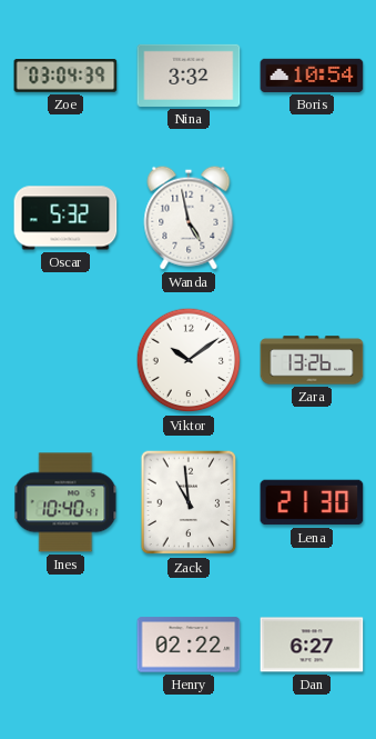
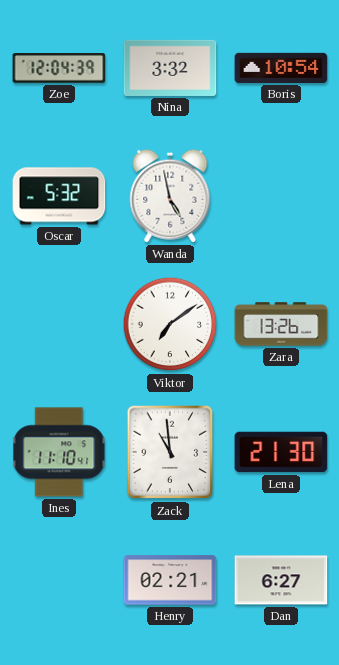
Zoe: 03:04 -> 12:04 (59, 69)
Viktor: 10:09 -> 7:09 (170, 324)
Ines: 10:40 -> 11:10 (59, 452)
Henry: 02:22 -> 02:21 (170, 580)
